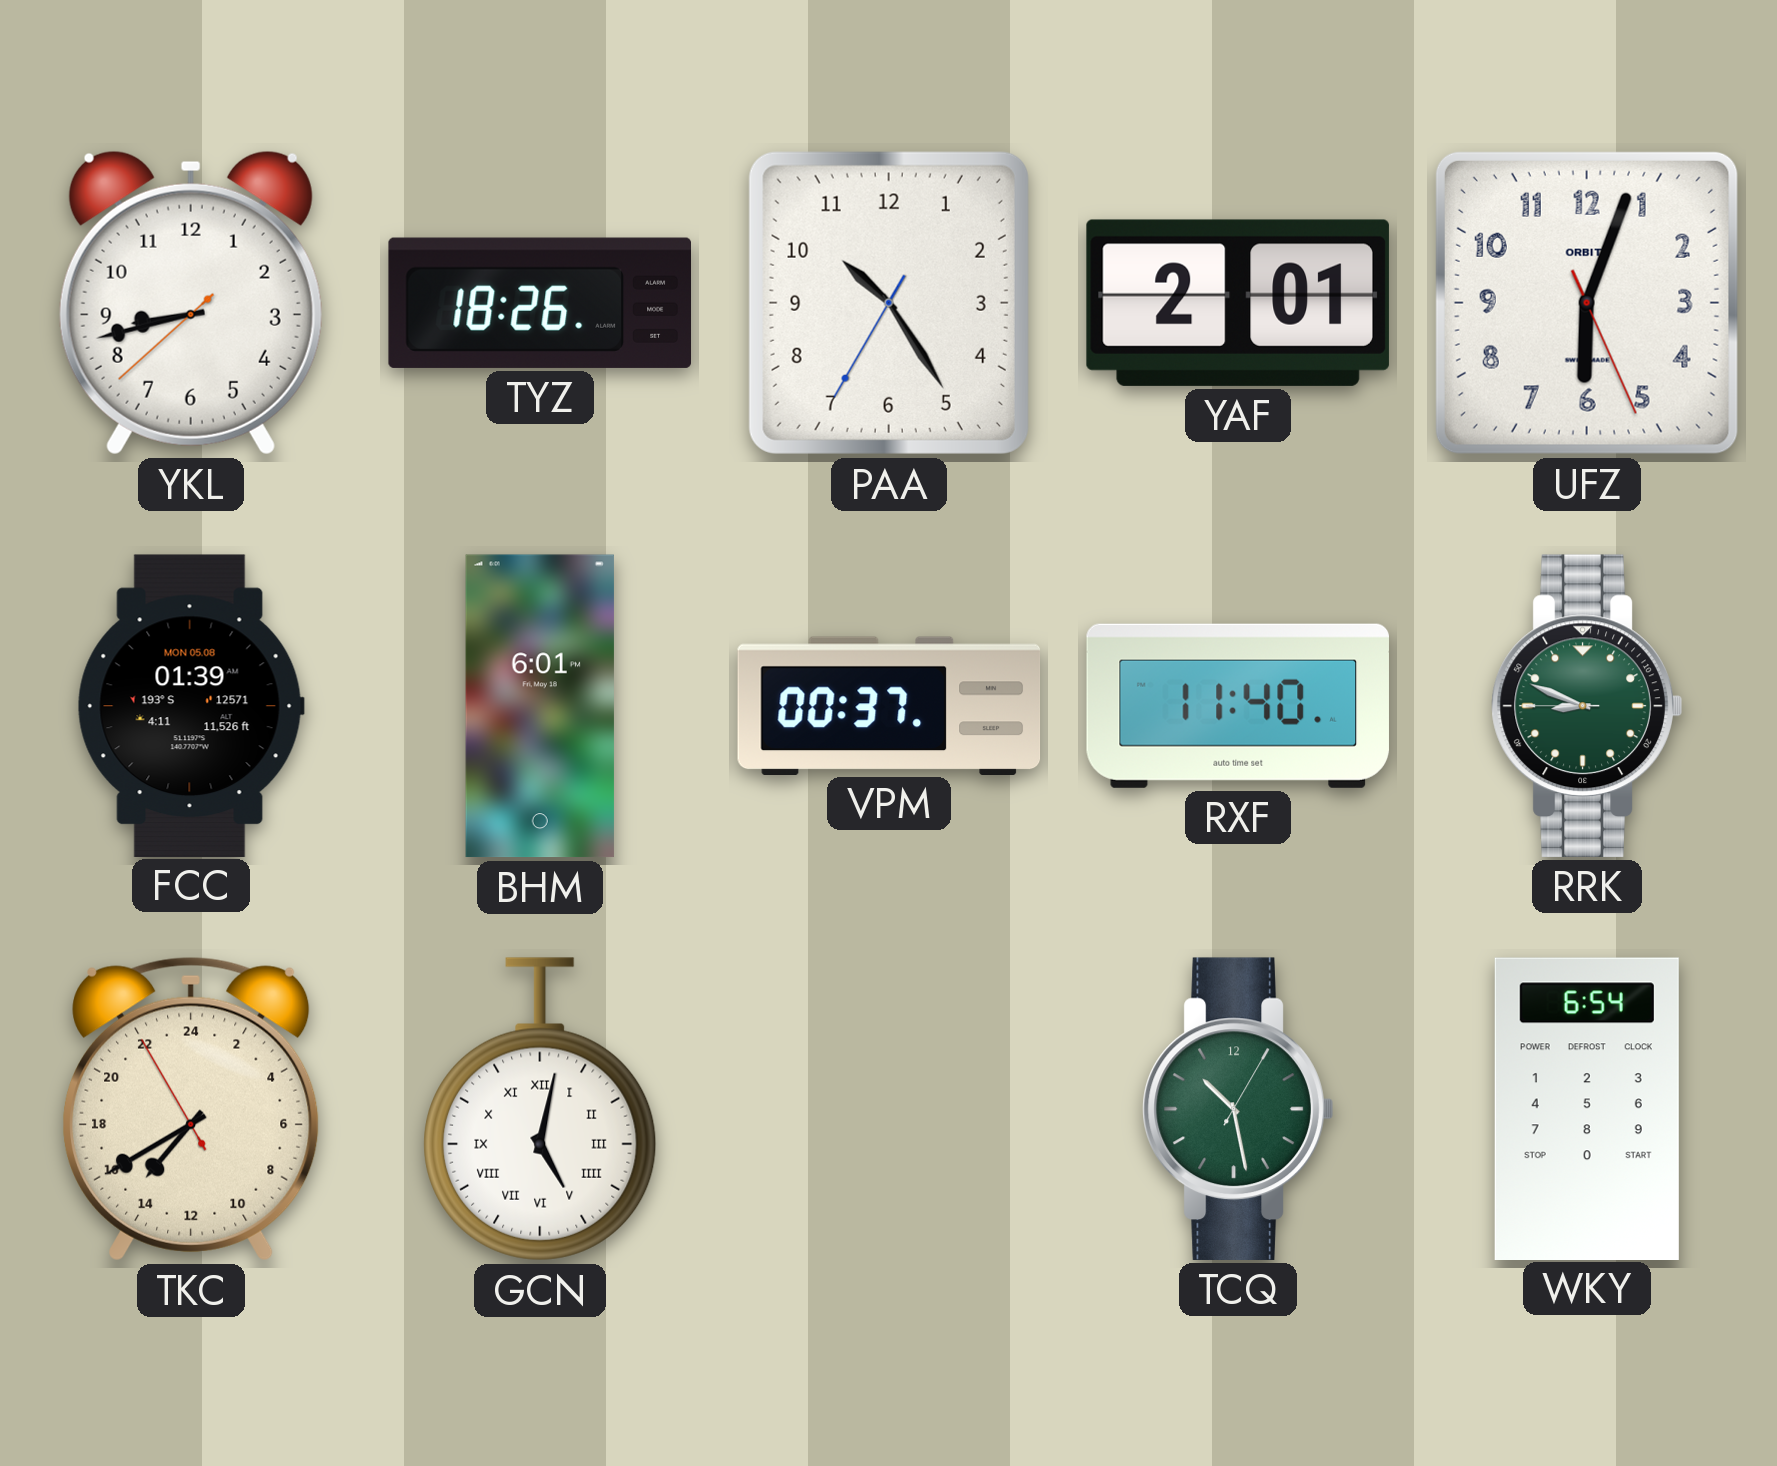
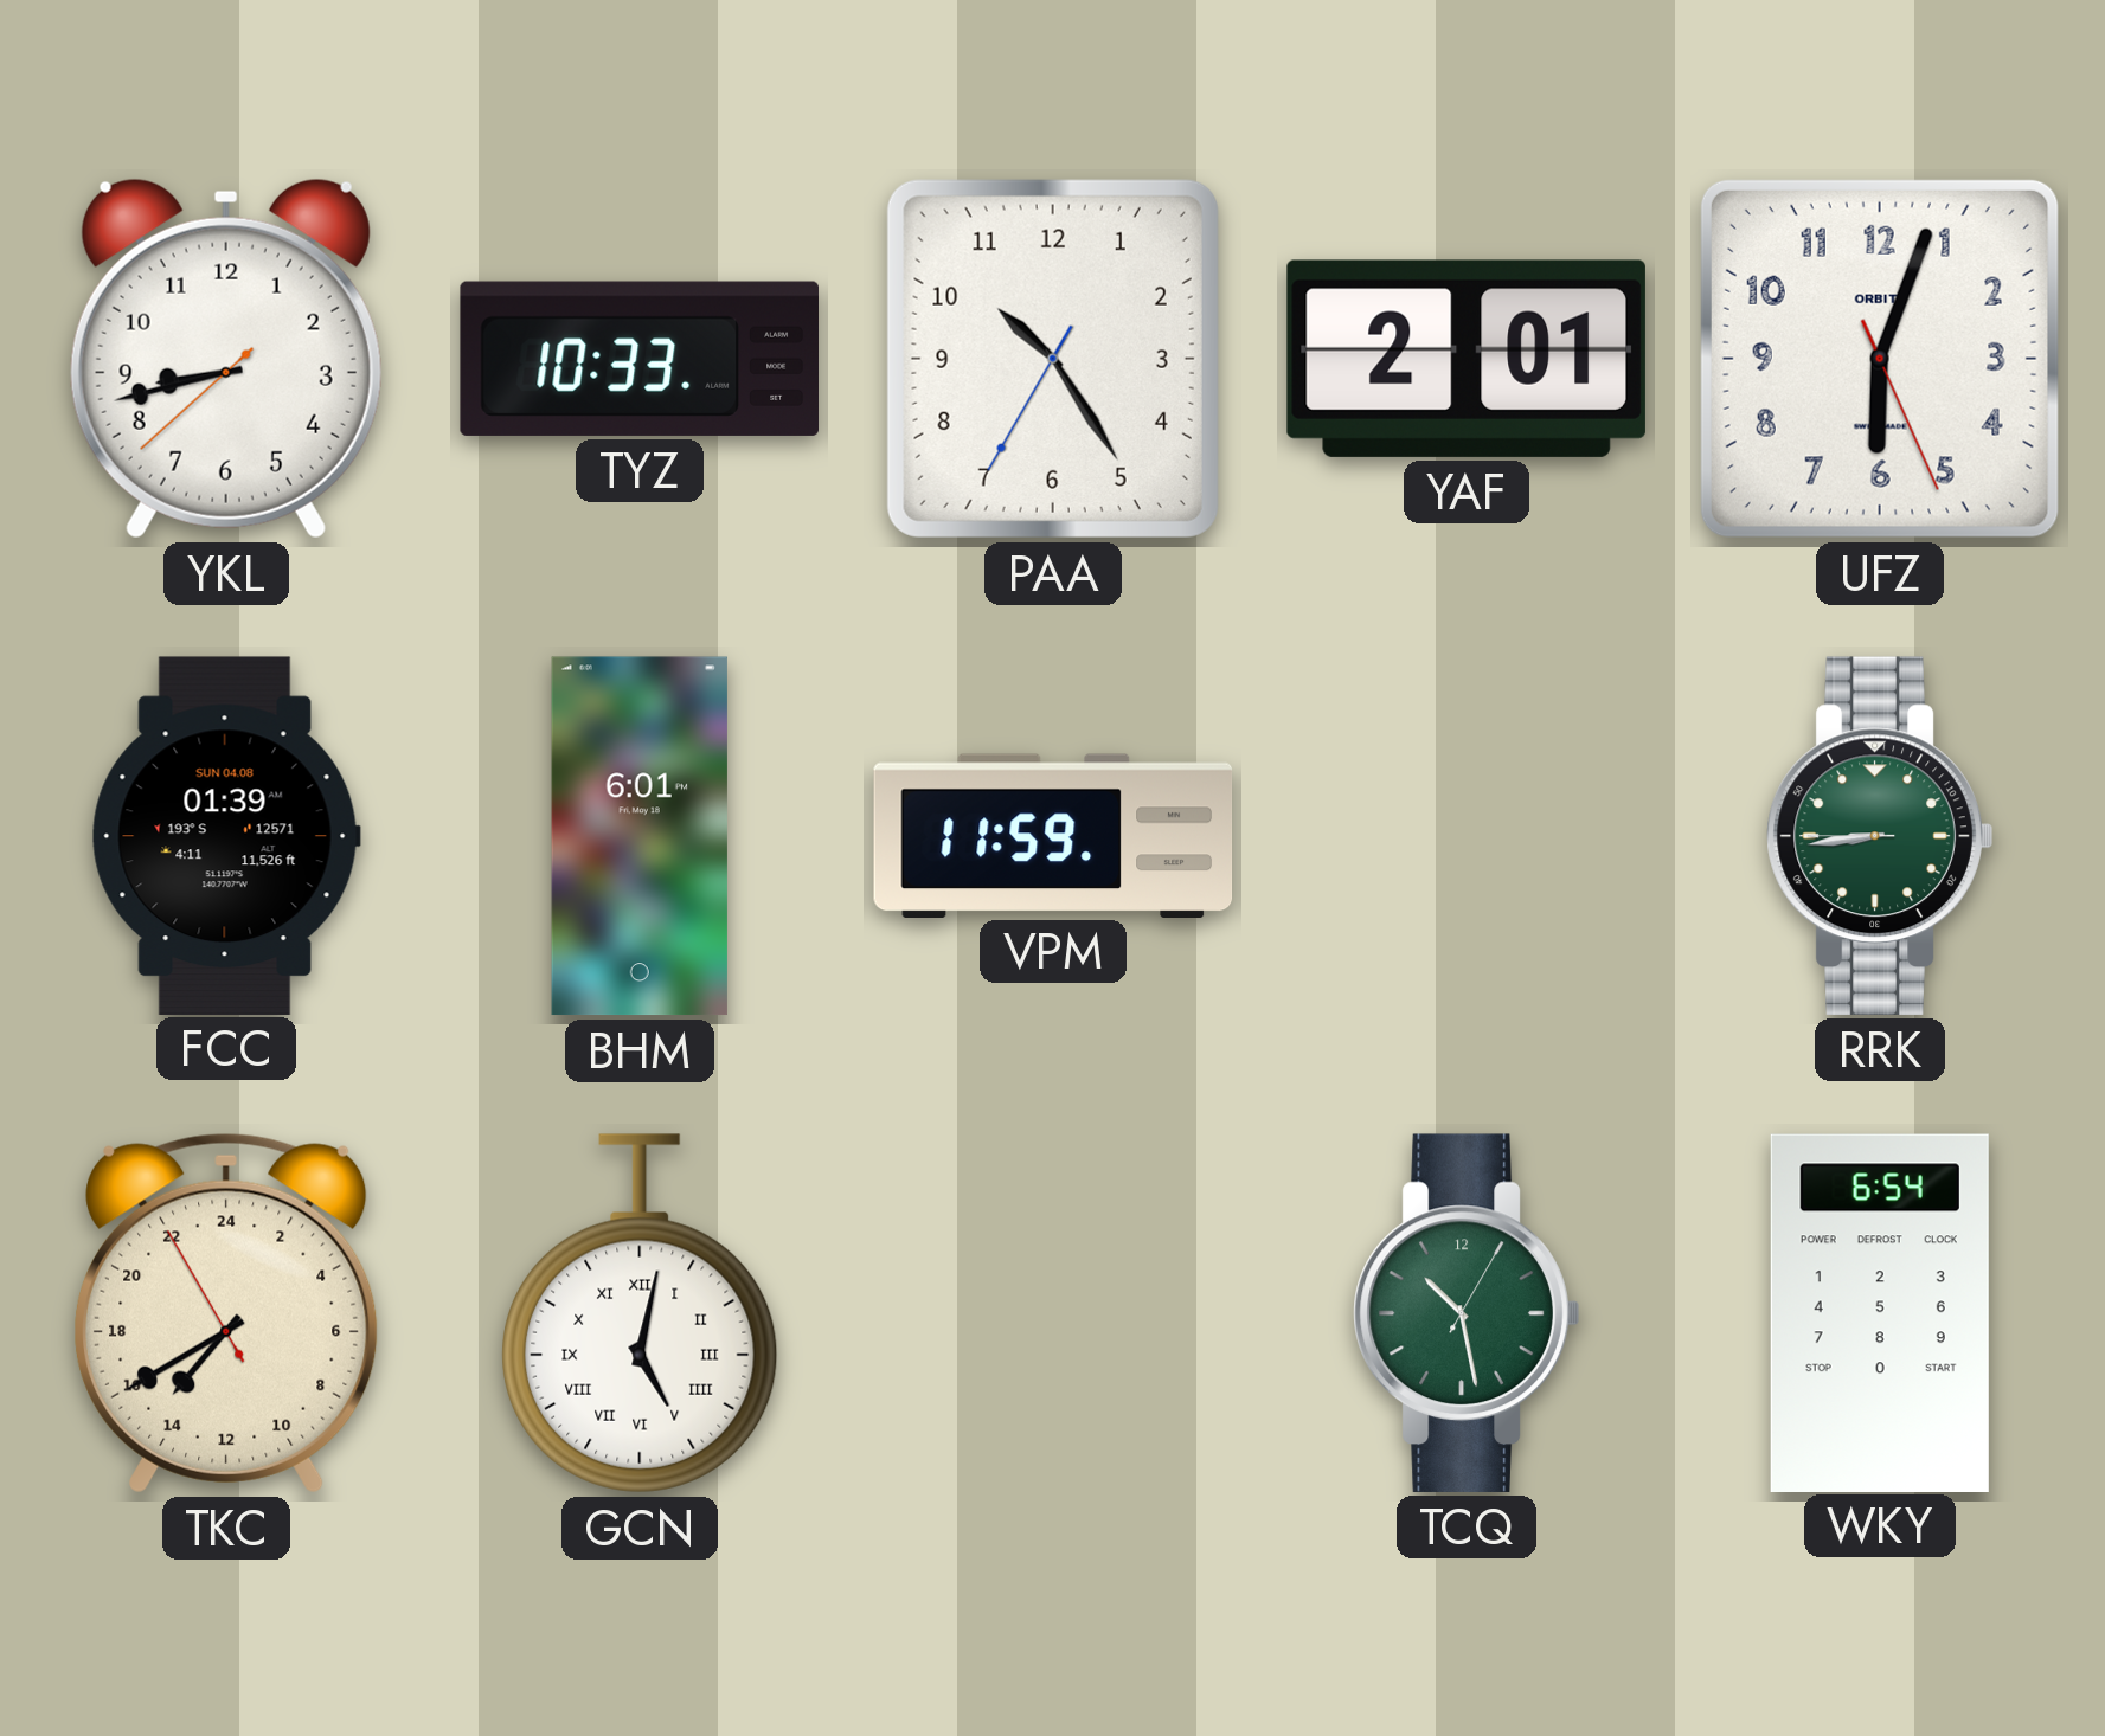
TYZ: 18:26 -> 10:33 (638, 359)
FCC date: MON 05.08 -> SUN 04.08 (226, 835)
VPM: 00:37 -> 11:59 (1053, 835)
RXF: 11:40 -> none (1238, 706)
RRK: 8:48 -> 8:43 (1880, 836)
